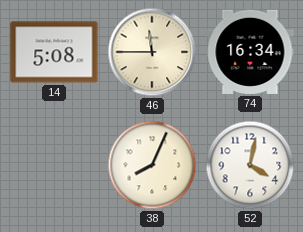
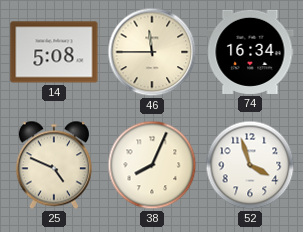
25: none -> 4:49 (54, 165)
52: 4:02 -> 3:57 (250, 165)
